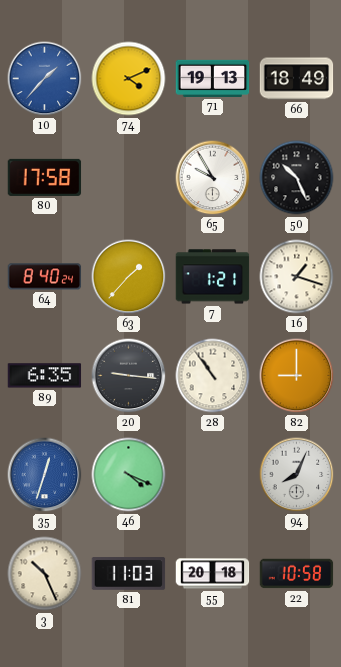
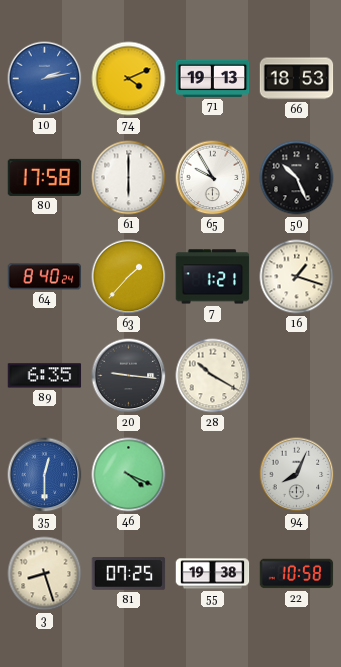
10: 1:37 -> 2:13 (45, 79)
66: 18:49 -> 18:53 (297, 79)
61: none -> 6:00 (129, 178)
28: 10:54 -> 10:20 (213, 376)
82: 9:00 -> none (297, 376)
35: 12:33 -> 12:30 (45, 475)
3: 10:26 -> 8:27 (45, 574)
81: 11:03 -> 07:25 (129, 574)
55: 20:18 -> 19:38 (213, 574)
